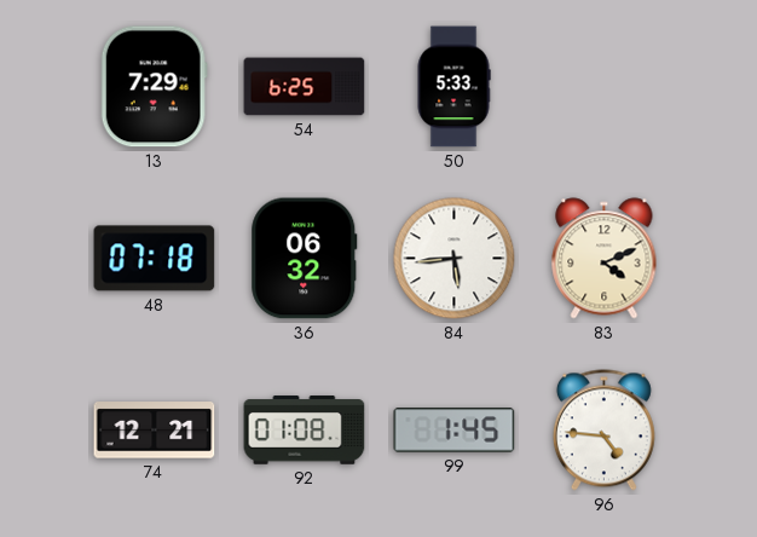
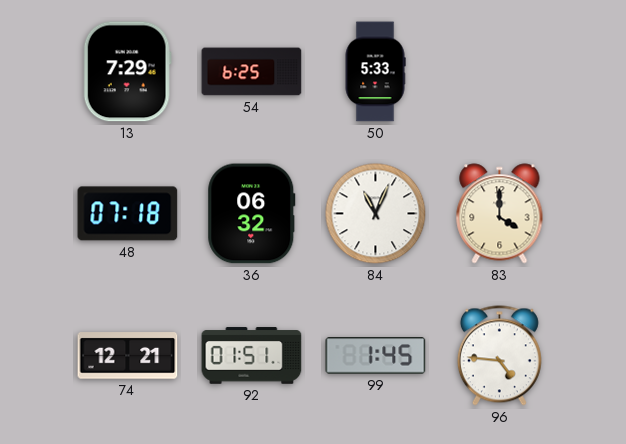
84: 5:44 -> 11:04 (376, 214)
83: 4:11 -> 4:00 (500, 214)
92: 01:08 -> 01:51 (252, 356)
